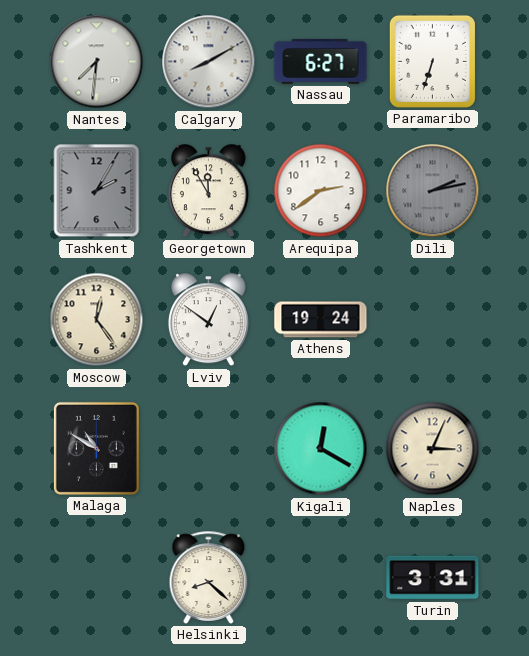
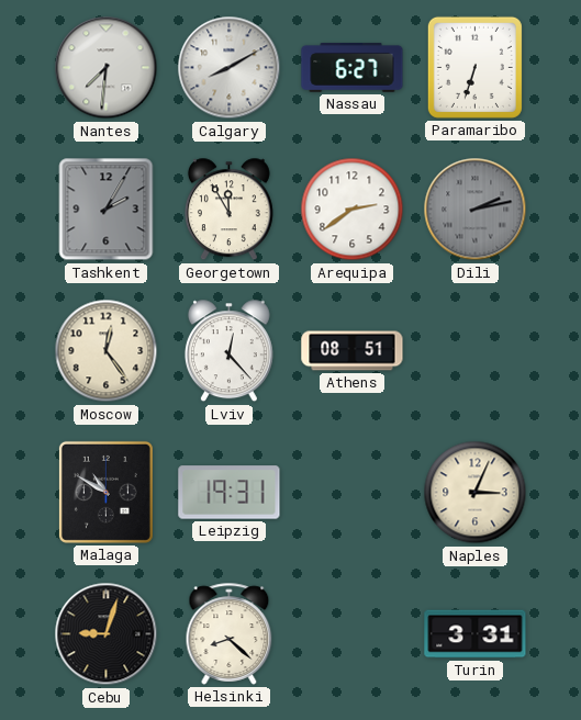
Lviv: 12:51 -> 12:23 (228, 351)
Athens: 19:24 -> 08:51 (353, 351)
Leipzig: none -> 19:31 (230, 493)
Kigali: 12:20 -> none (321, 449)
Cebu: none -> 9:03 (107, 634)
